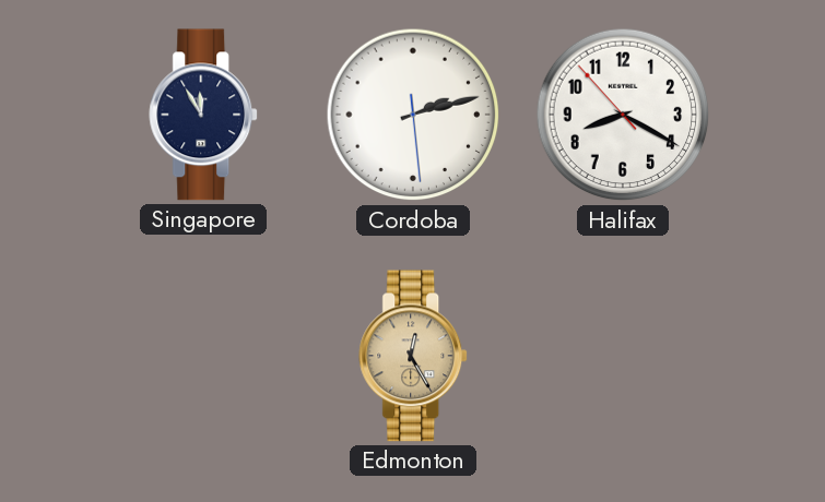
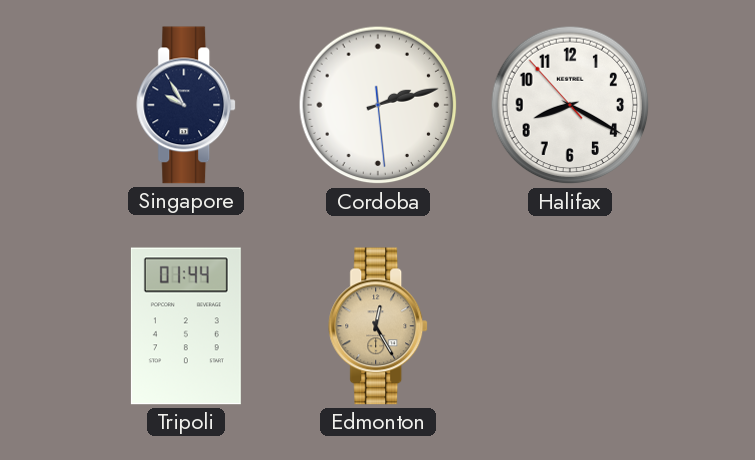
Singapore: 11:55 -> 9:55 (187, 105)
Tripoli: none -> 01:44 (186, 326)
